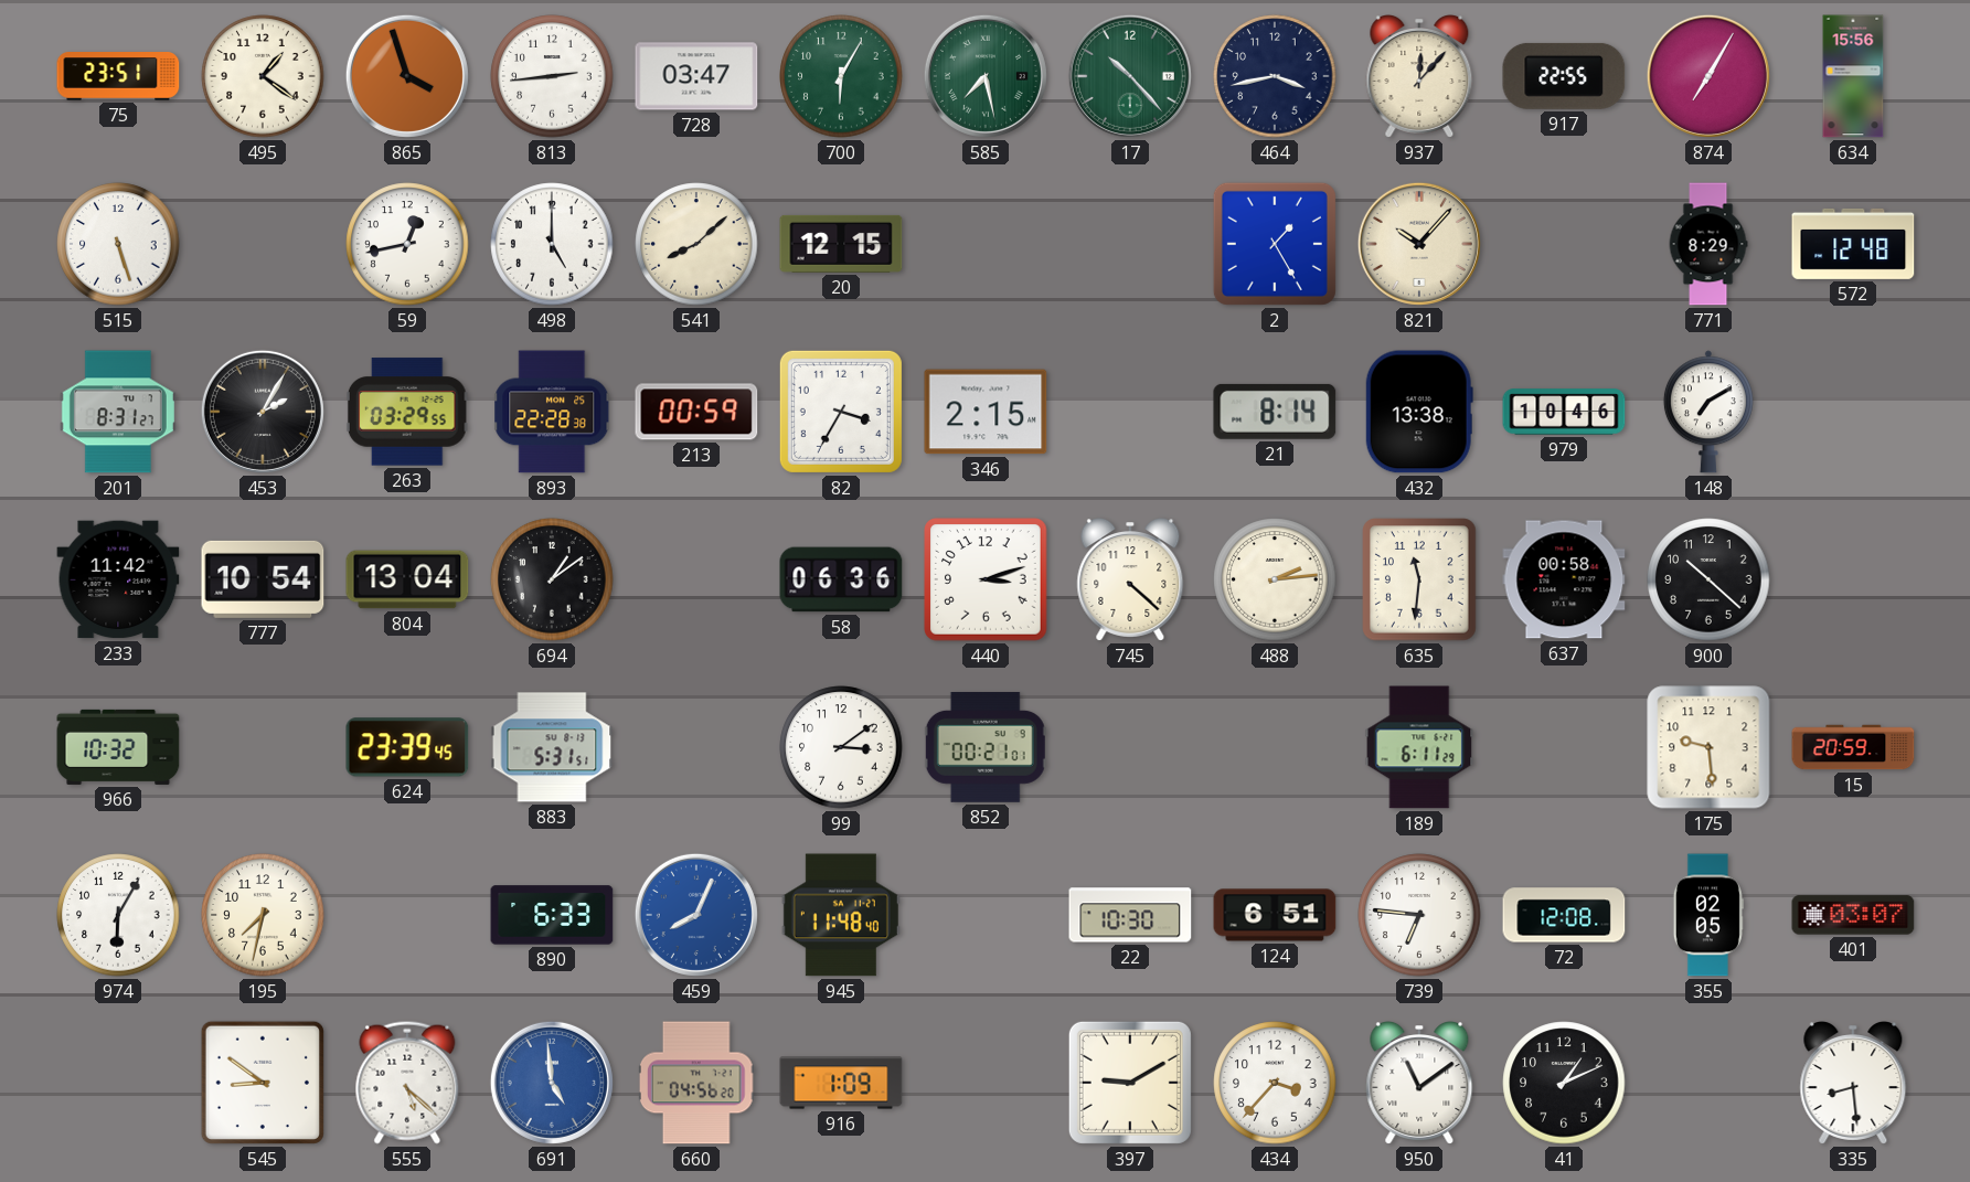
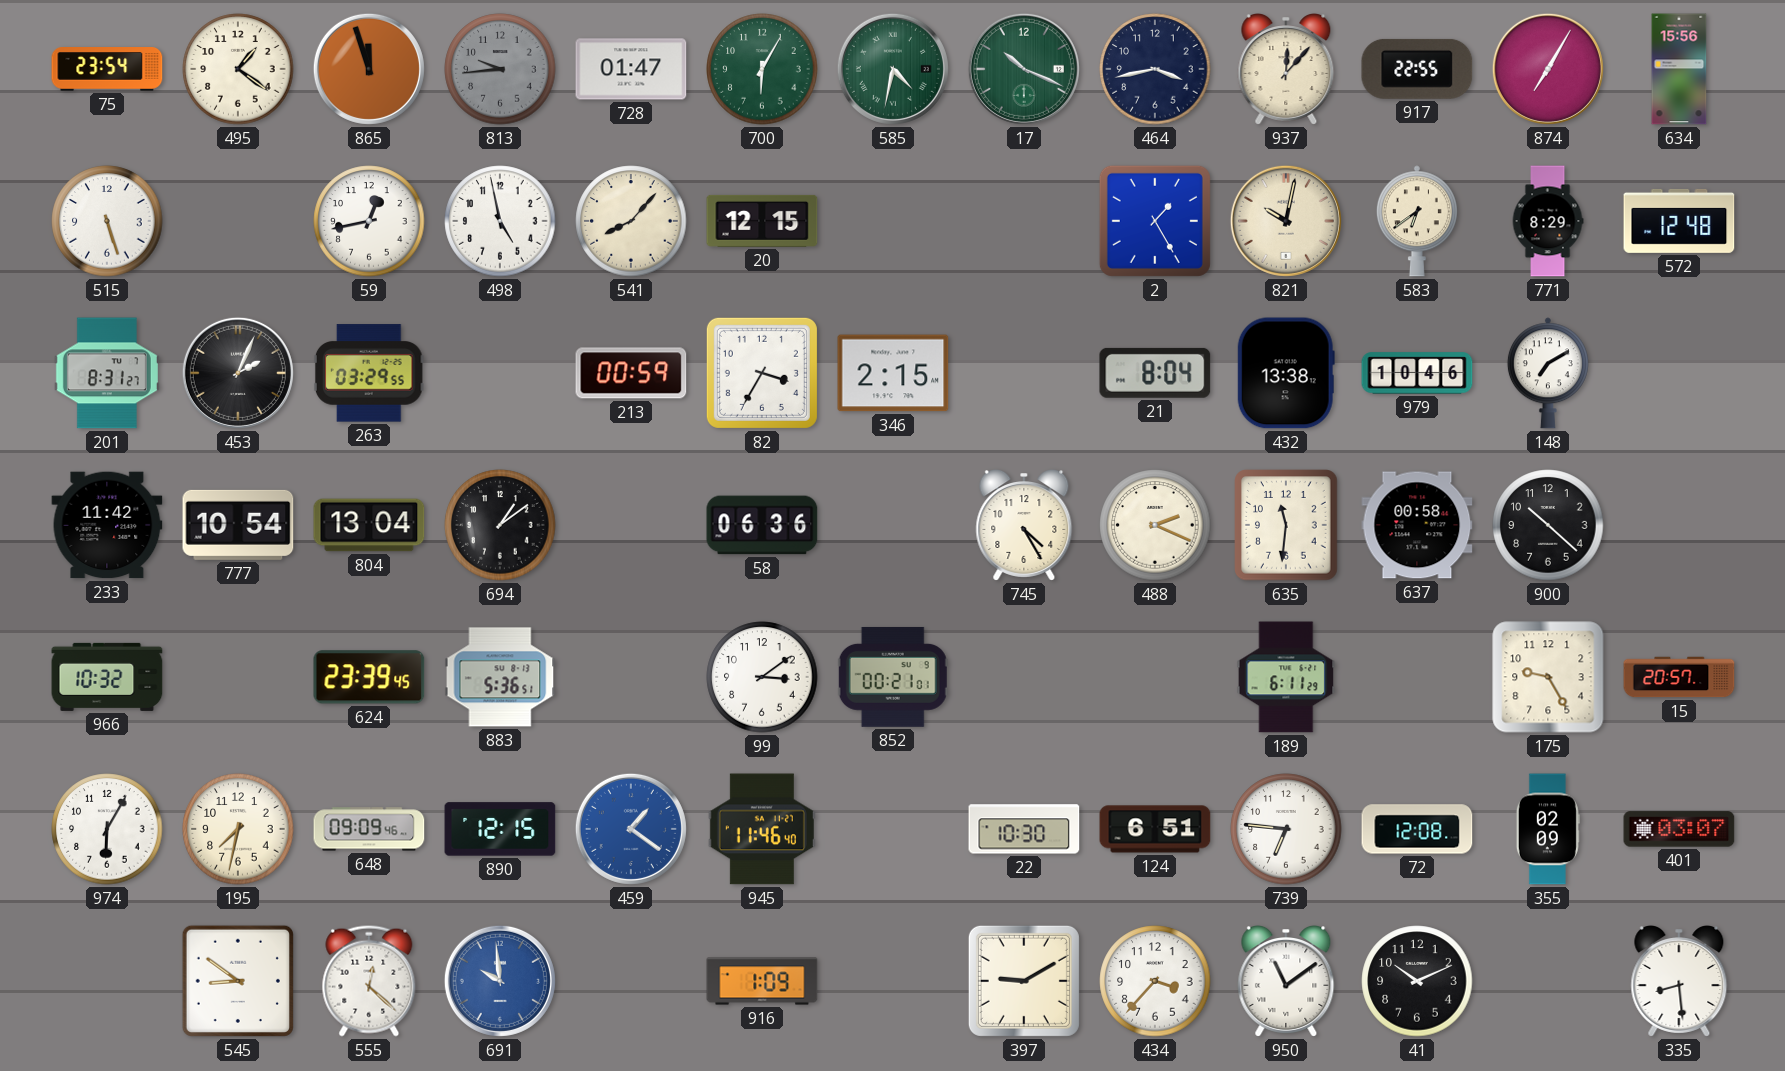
75: 23:51 -> 23:54 (107, 70)
865: 3:57 -> 11:57 (369, 69)
813: 2:44 -> 9:44 (500, 69)
813 dial: white -> grey (500, 69)
728: 03:47 -> 01:47 (631, 69)
585: 7:28 -> 4:32 (893, 69)
17: 10:23 -> 10:19 (1024, 69)
498: 5:00 -> 4:58 (500, 221)
541: 8:08 -> 8:07 (631, 221)
821: 10:07 -> 10:02 (1286, 221)
583: none -> 6:39 (1417, 221)
453: 2:05 -> 2:04 (238, 373)
893: 22:28 -> none (553, 412)
21: 8:14 -> 8:04 (1155, 373)
440: 3:12 -> none (986, 579)
745: 4:22 -> 4:25 (1024, 526)
488: 2:14 -> 2:19 (1155, 525)
883: 5:31 -> 5:36 (500, 677)
175: 9:29 -> 9:25 (1548, 677)
15: 20:59 -> 20:57 (1679, 677)
648: none -> 09:09 (369, 829)
890: 6:33 -> 12:15 (500, 829)
459: 8:04 -> 1:21 (631, 829)
945: 11:48 -> 11:46 (762, 829)
355: 02:05 -> 02:09 (1548, 829)
555: 5:22 -> 12:22 (369, 981)
691: 4:59 -> 9:59 (500, 981)
660: 04:56 -> none (696, 1083)
41: 1:11 -> 10:11 (1417, 981)
